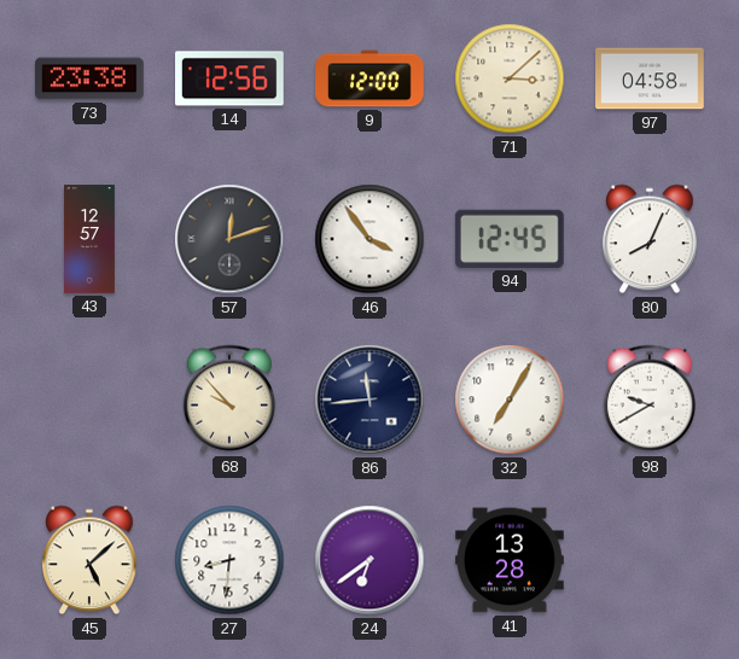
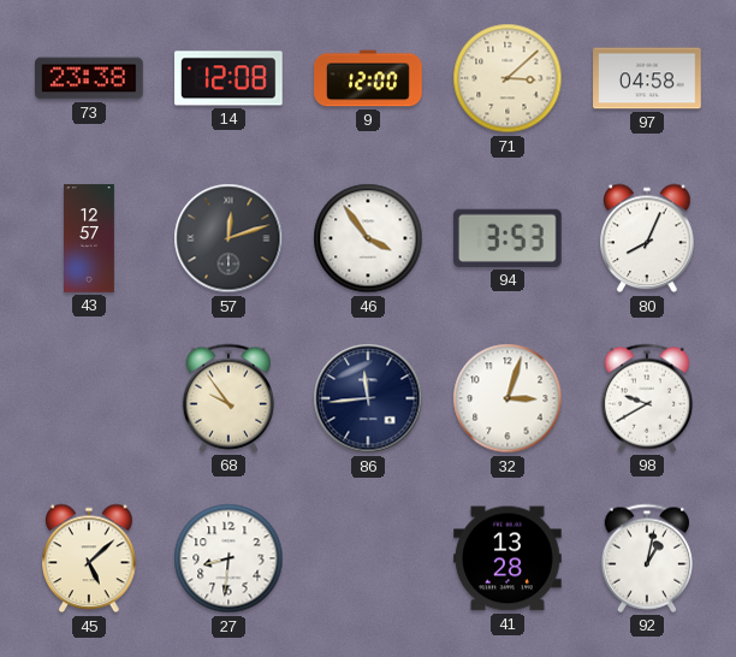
14: 12:56 -> 12:08 (230, 78)
94: 12:45 -> 3:53 (508, 238)
68: 9:53 -> 9:54 (227, 398)
32: 7:05 -> 3:03 (508, 398)
24: 6:39 -> none (369, 560)
92: none -> 1:02 (646, 558)
